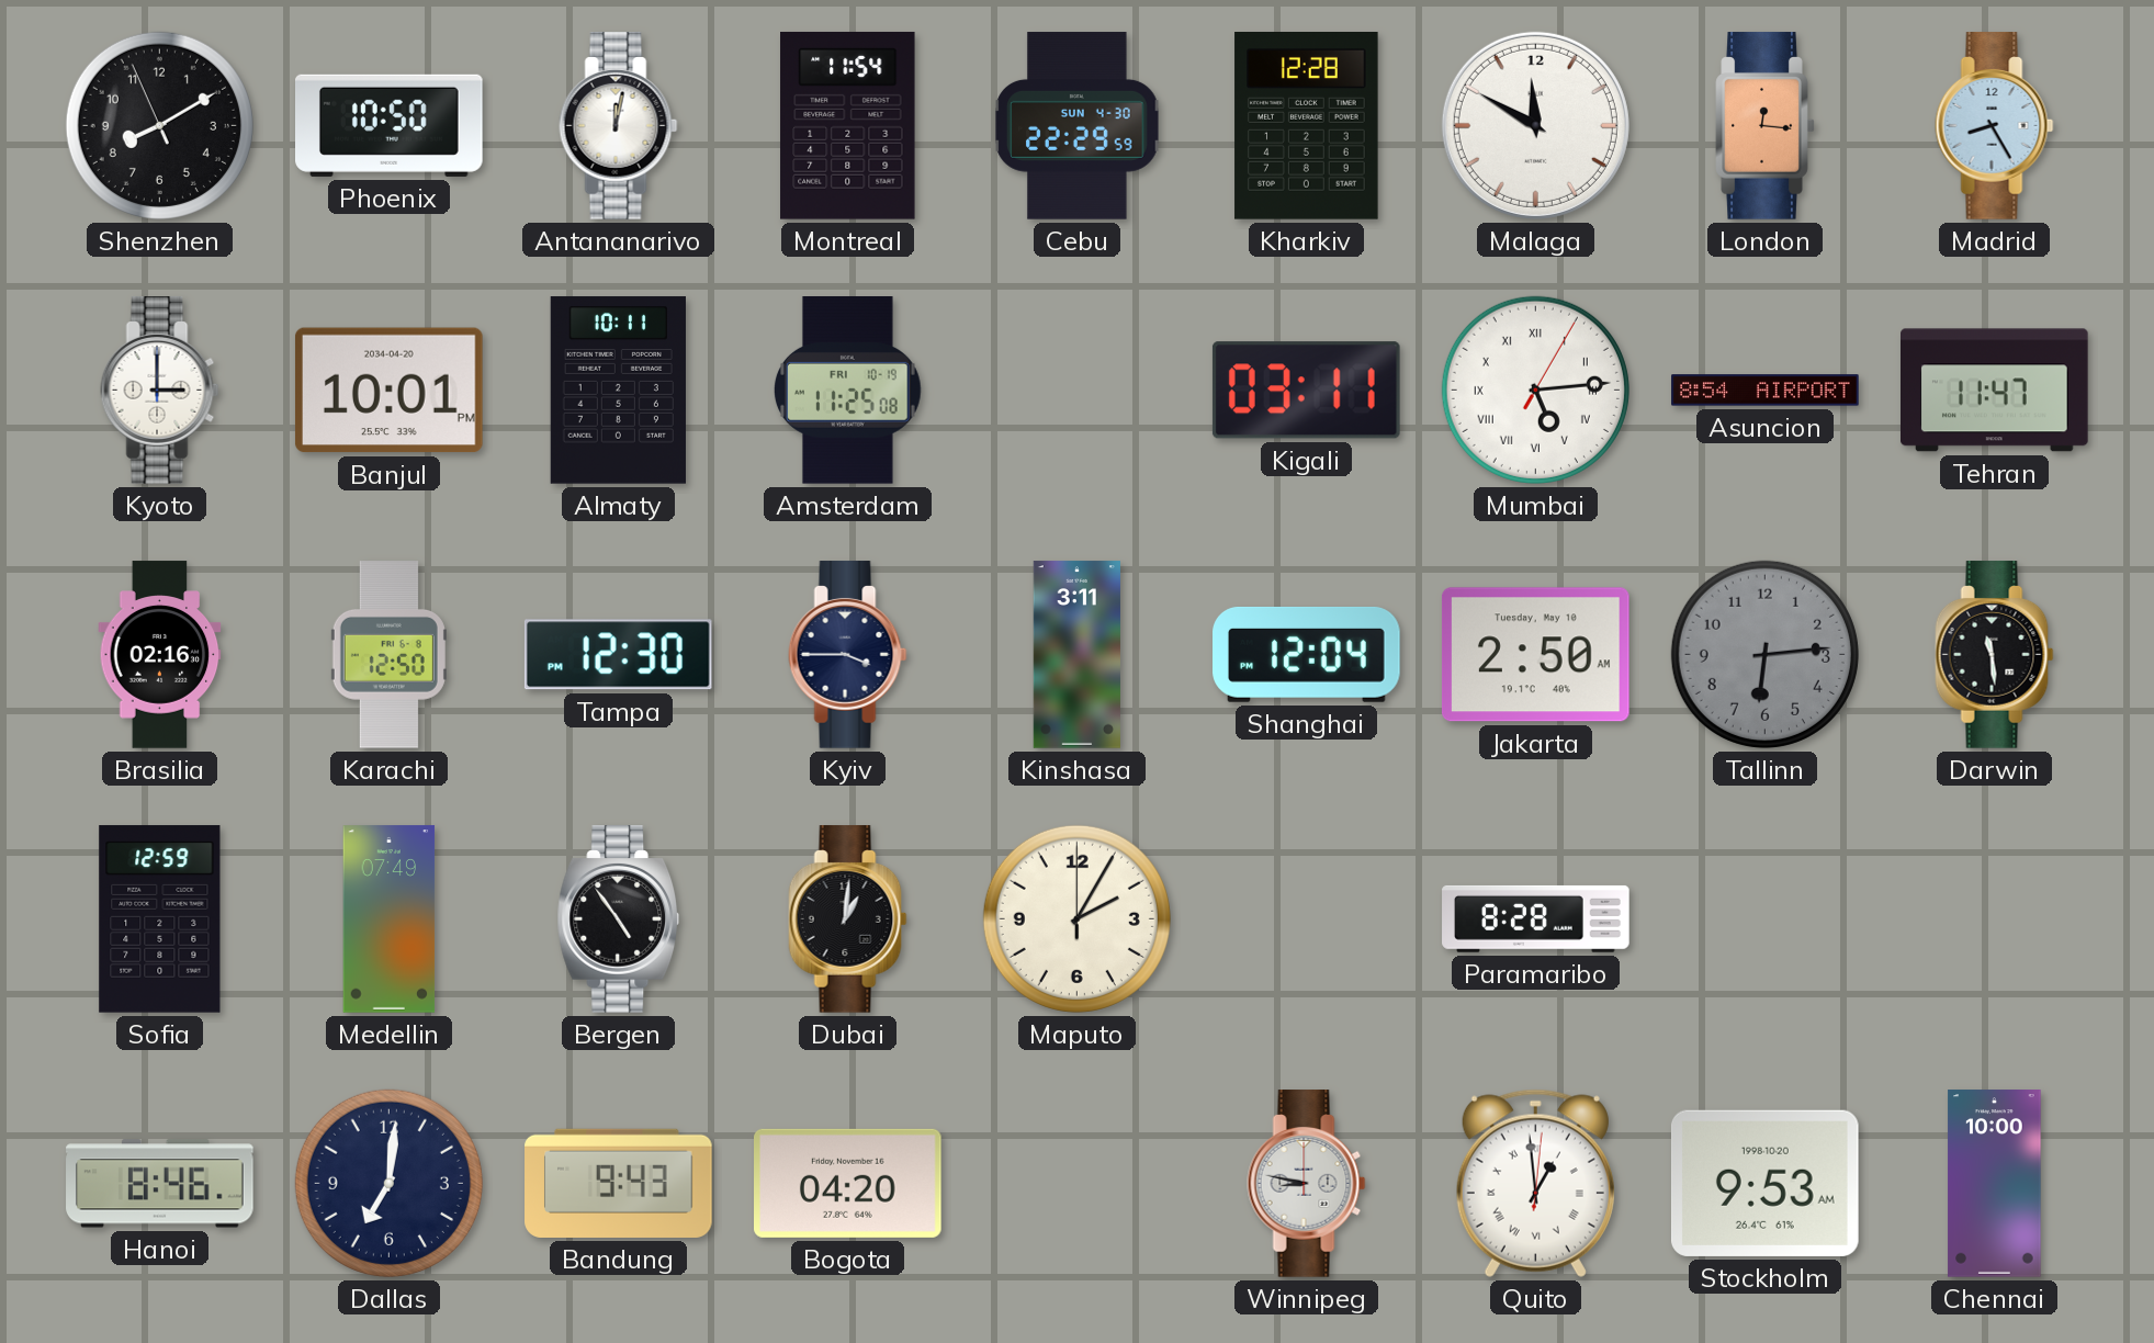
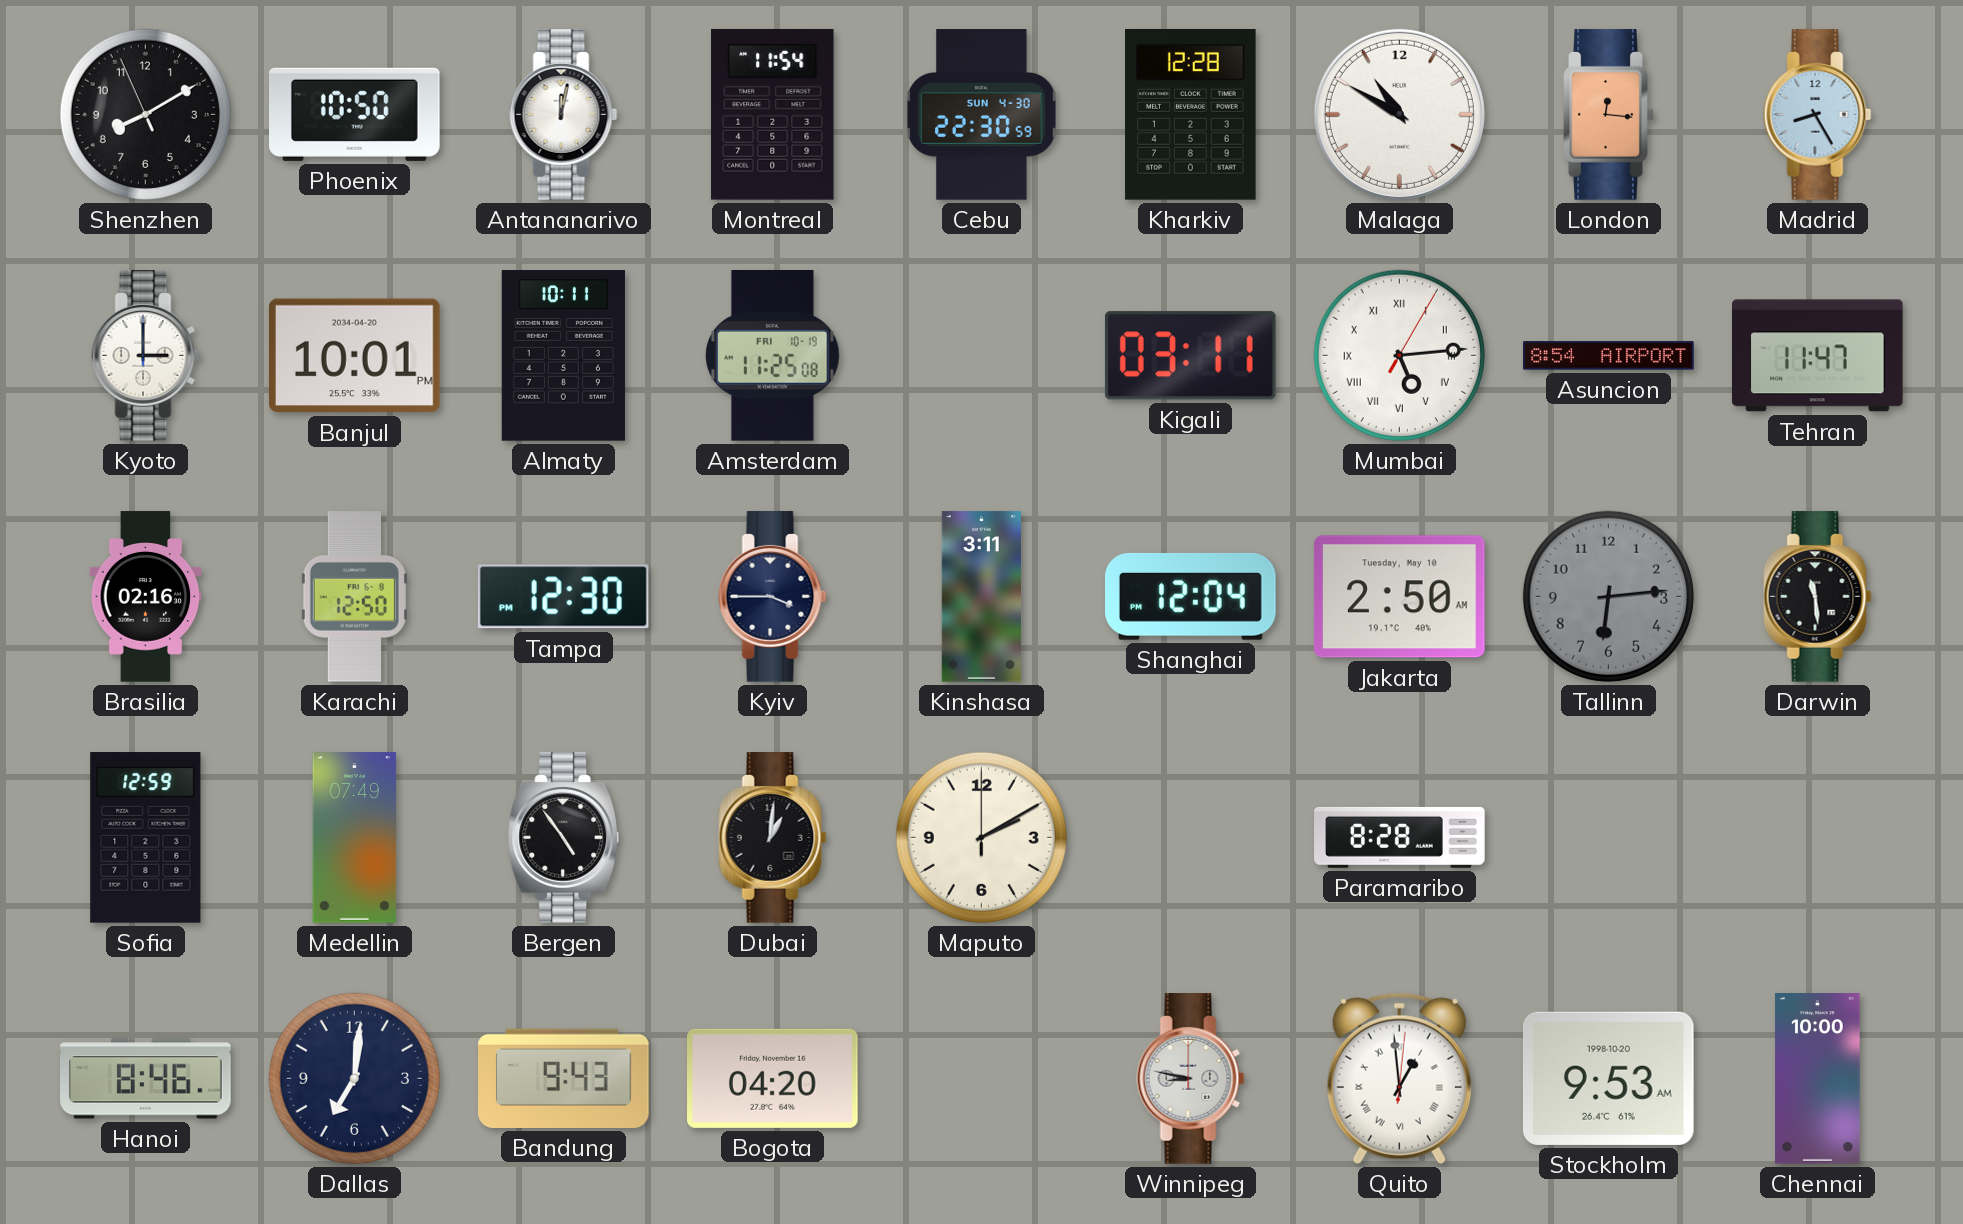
Cebu: 22:29 -> 22:30 (982, 115)
Malaga: 11:50 -> 10:50 (1399, 114)
Maputo: 2:05 -> 2:10 (981, 837)
